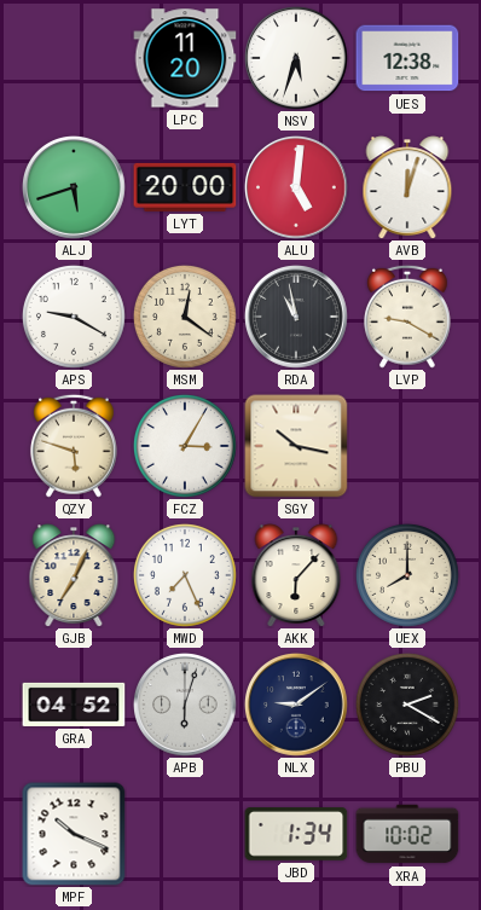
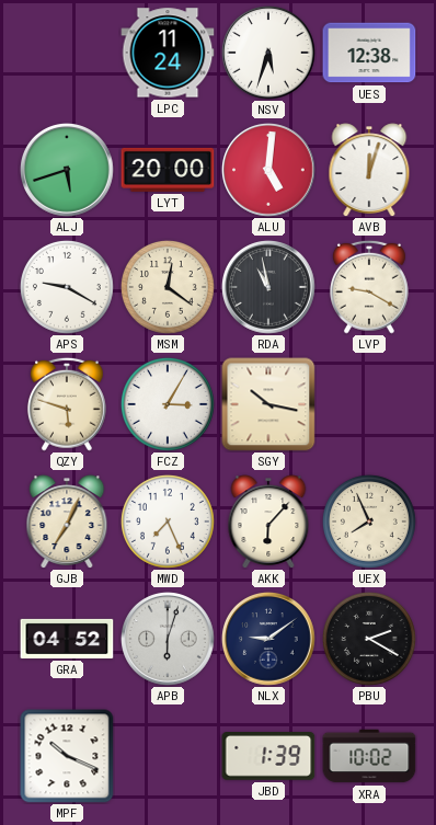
LPC: 11:20 -> 11:24 (168, 53)
UEX: 8:00 -> 7:56 (369, 522)
JBD: 1:34 -> 1:39 (268, 757)
